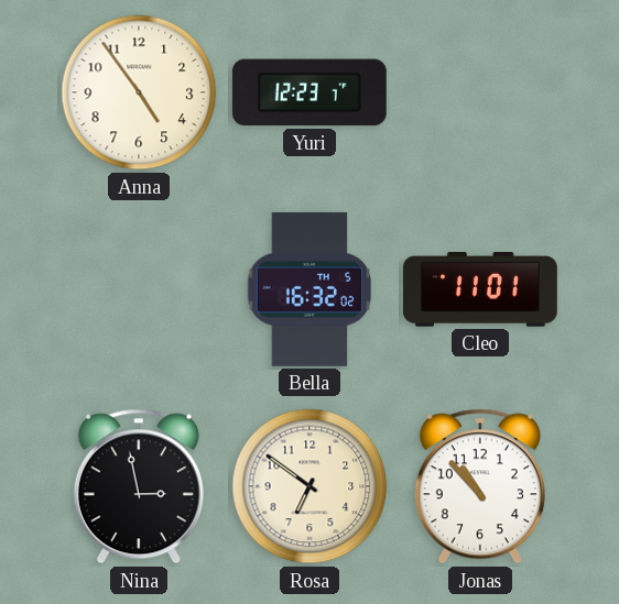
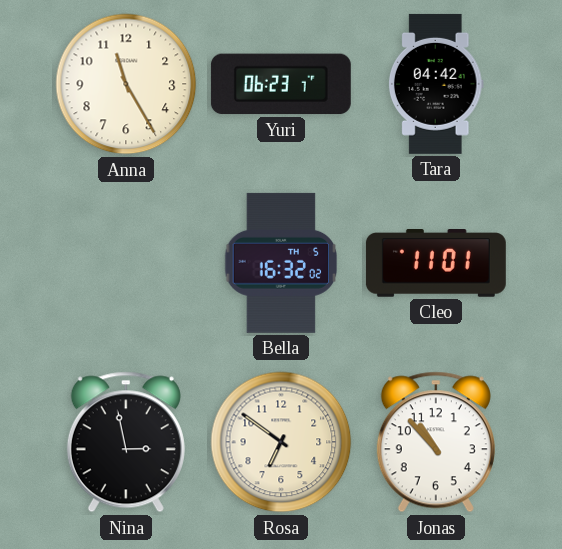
Anna: 4:54 -> 11:25 (126, 84)
Yuri: 12:23 -> 06:23 (281, 84)
Tara: none -> 04:42 (436, 84)
